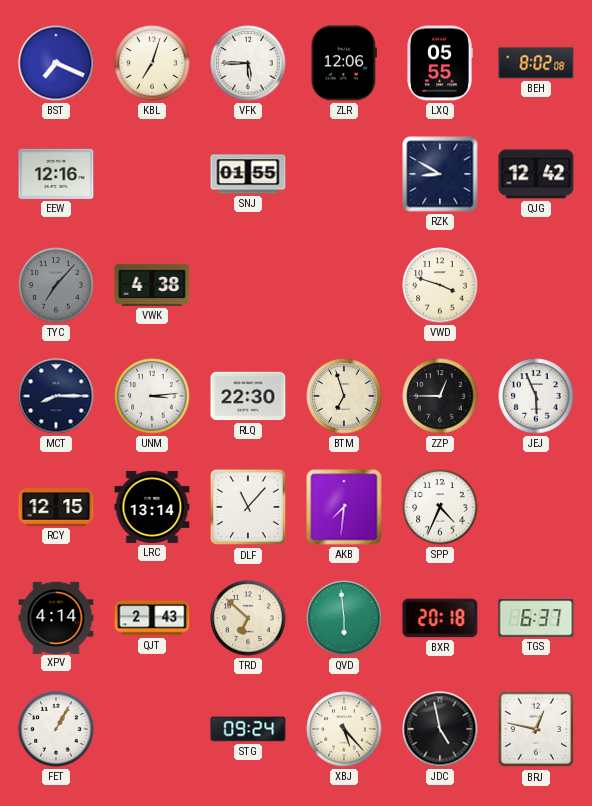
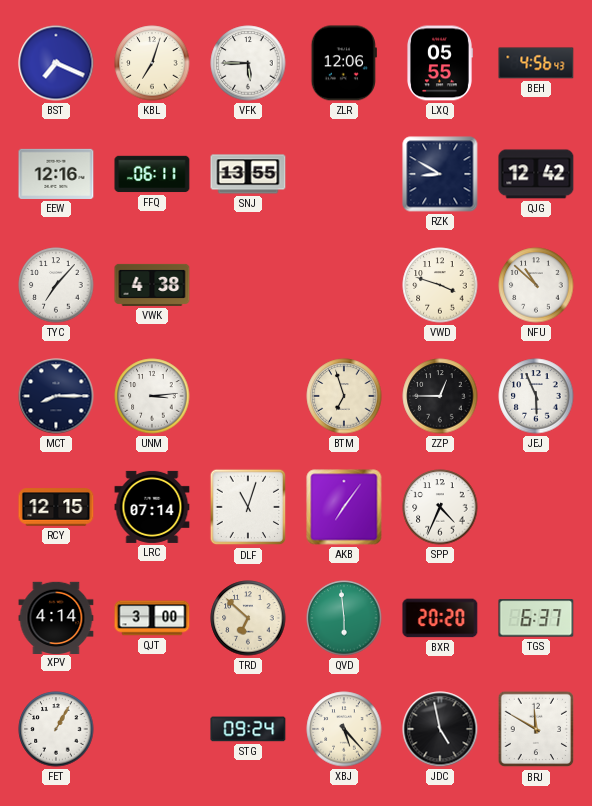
BEH: 8:02 -> 4:56 (536, 63)
FFQ: none -> 06:11 (152, 174)
SNJ: 01:55 -> 13:55 (248, 174)
TYC dial: grey -> white (56, 285)
NFU: none -> 10:52 (536, 285)
RLQ: 22:30 -> none (248, 396)
LRC: 13:14 -> 07:14 (152, 507)
DLF: 11:07 -> 11:03 (248, 507)
AKB: 7:31 -> 7:06 (344, 507)
QJT: 2:43 -> 3:00 (152, 618)
BXR: 20:18 -> 20:20 (440, 618)
BRJ: 12:47 -> 11:50 (536, 729)
